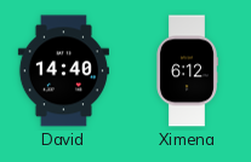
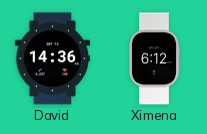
David: 14:40 -> 14:36 (52, 59)
